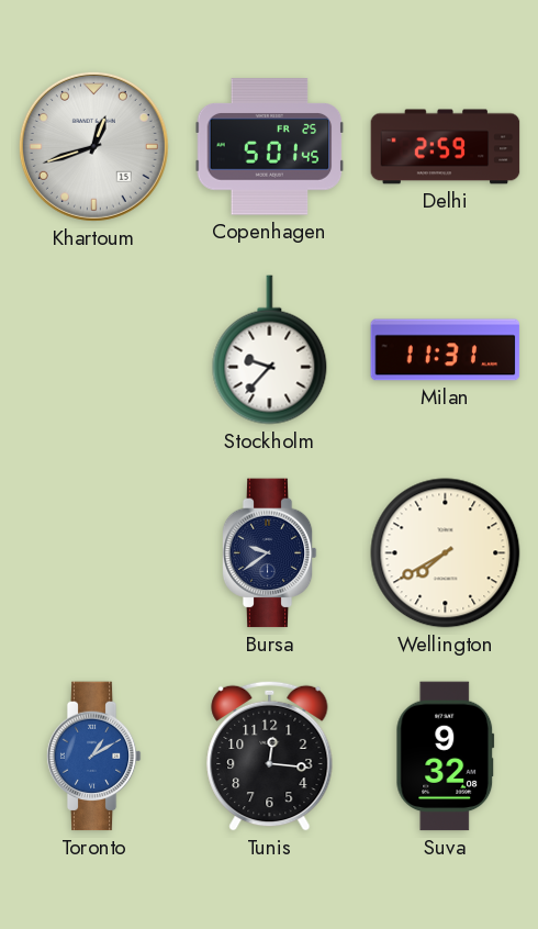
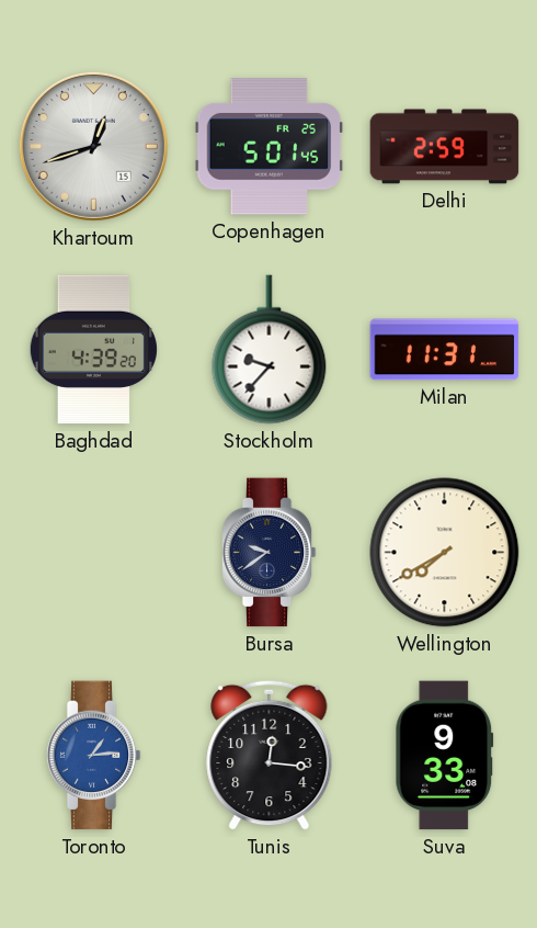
Baghdad: none -> 4:39 (93, 350)
Toronto: 1:10 -> 1:14 (93, 756)
Suva: 9:32 -> 9:33 (445, 756)
